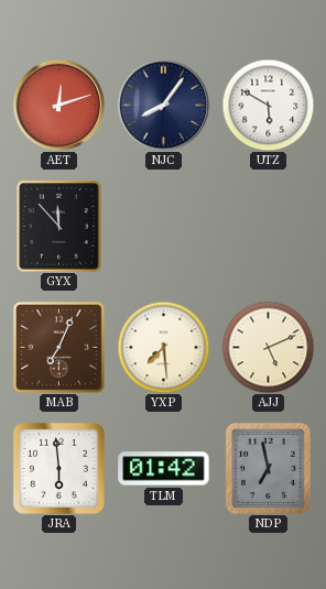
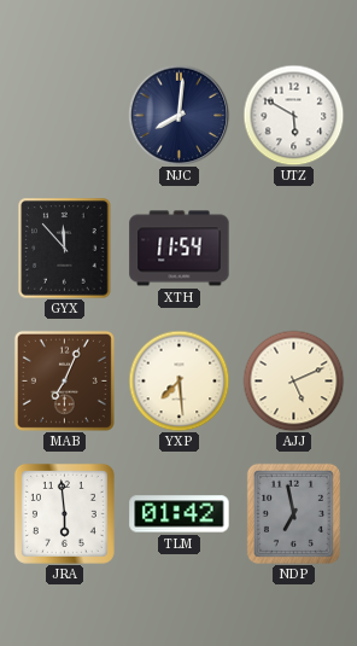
AET: 12:12 -> none (58, 105)
NJC: 8:06 -> 8:01 (178, 115)
XTH: none -> 11:54 (180, 249)
